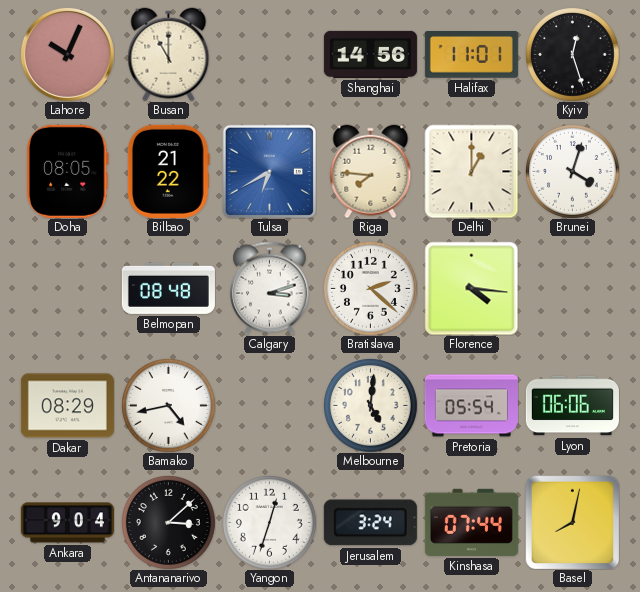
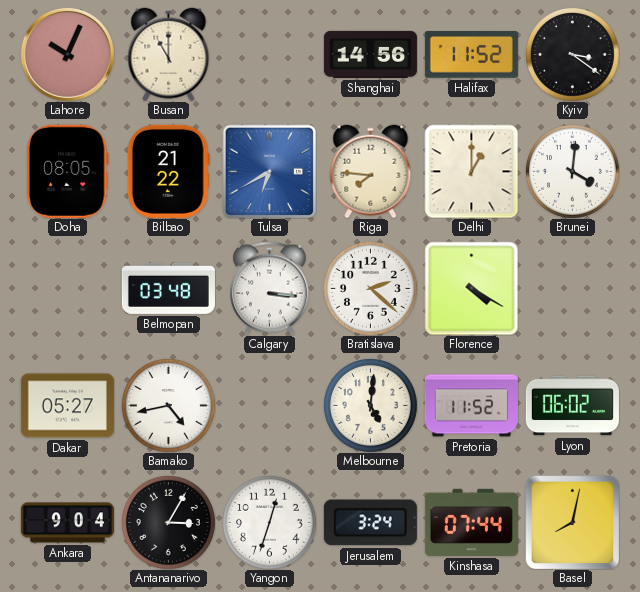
Halifax: 11:01 -> 11:52 (471, 55)
Kyiv: 12:27 -> 3:21 (572, 54)
Brunei: 4:03 -> 4:01 (572, 171)
Belmopan: 08:48 -> 03:48 (168, 288)
Calgary: 3:12 -> 3:16 (270, 288)
Florence: 4:16 -> 4:20 (471, 288)
Dakar: 08:29 -> 05:27 (67, 406)
Pretoria: 05:54 -> 11:52 (471, 406)
Lyon: 06:06 -> 06:02 (572, 406)
Antananarivo: 3:08 -> 3:05 (168, 522)
